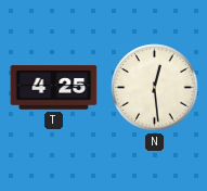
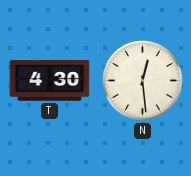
T: 4:25 -> 4:30 (50, 81)
